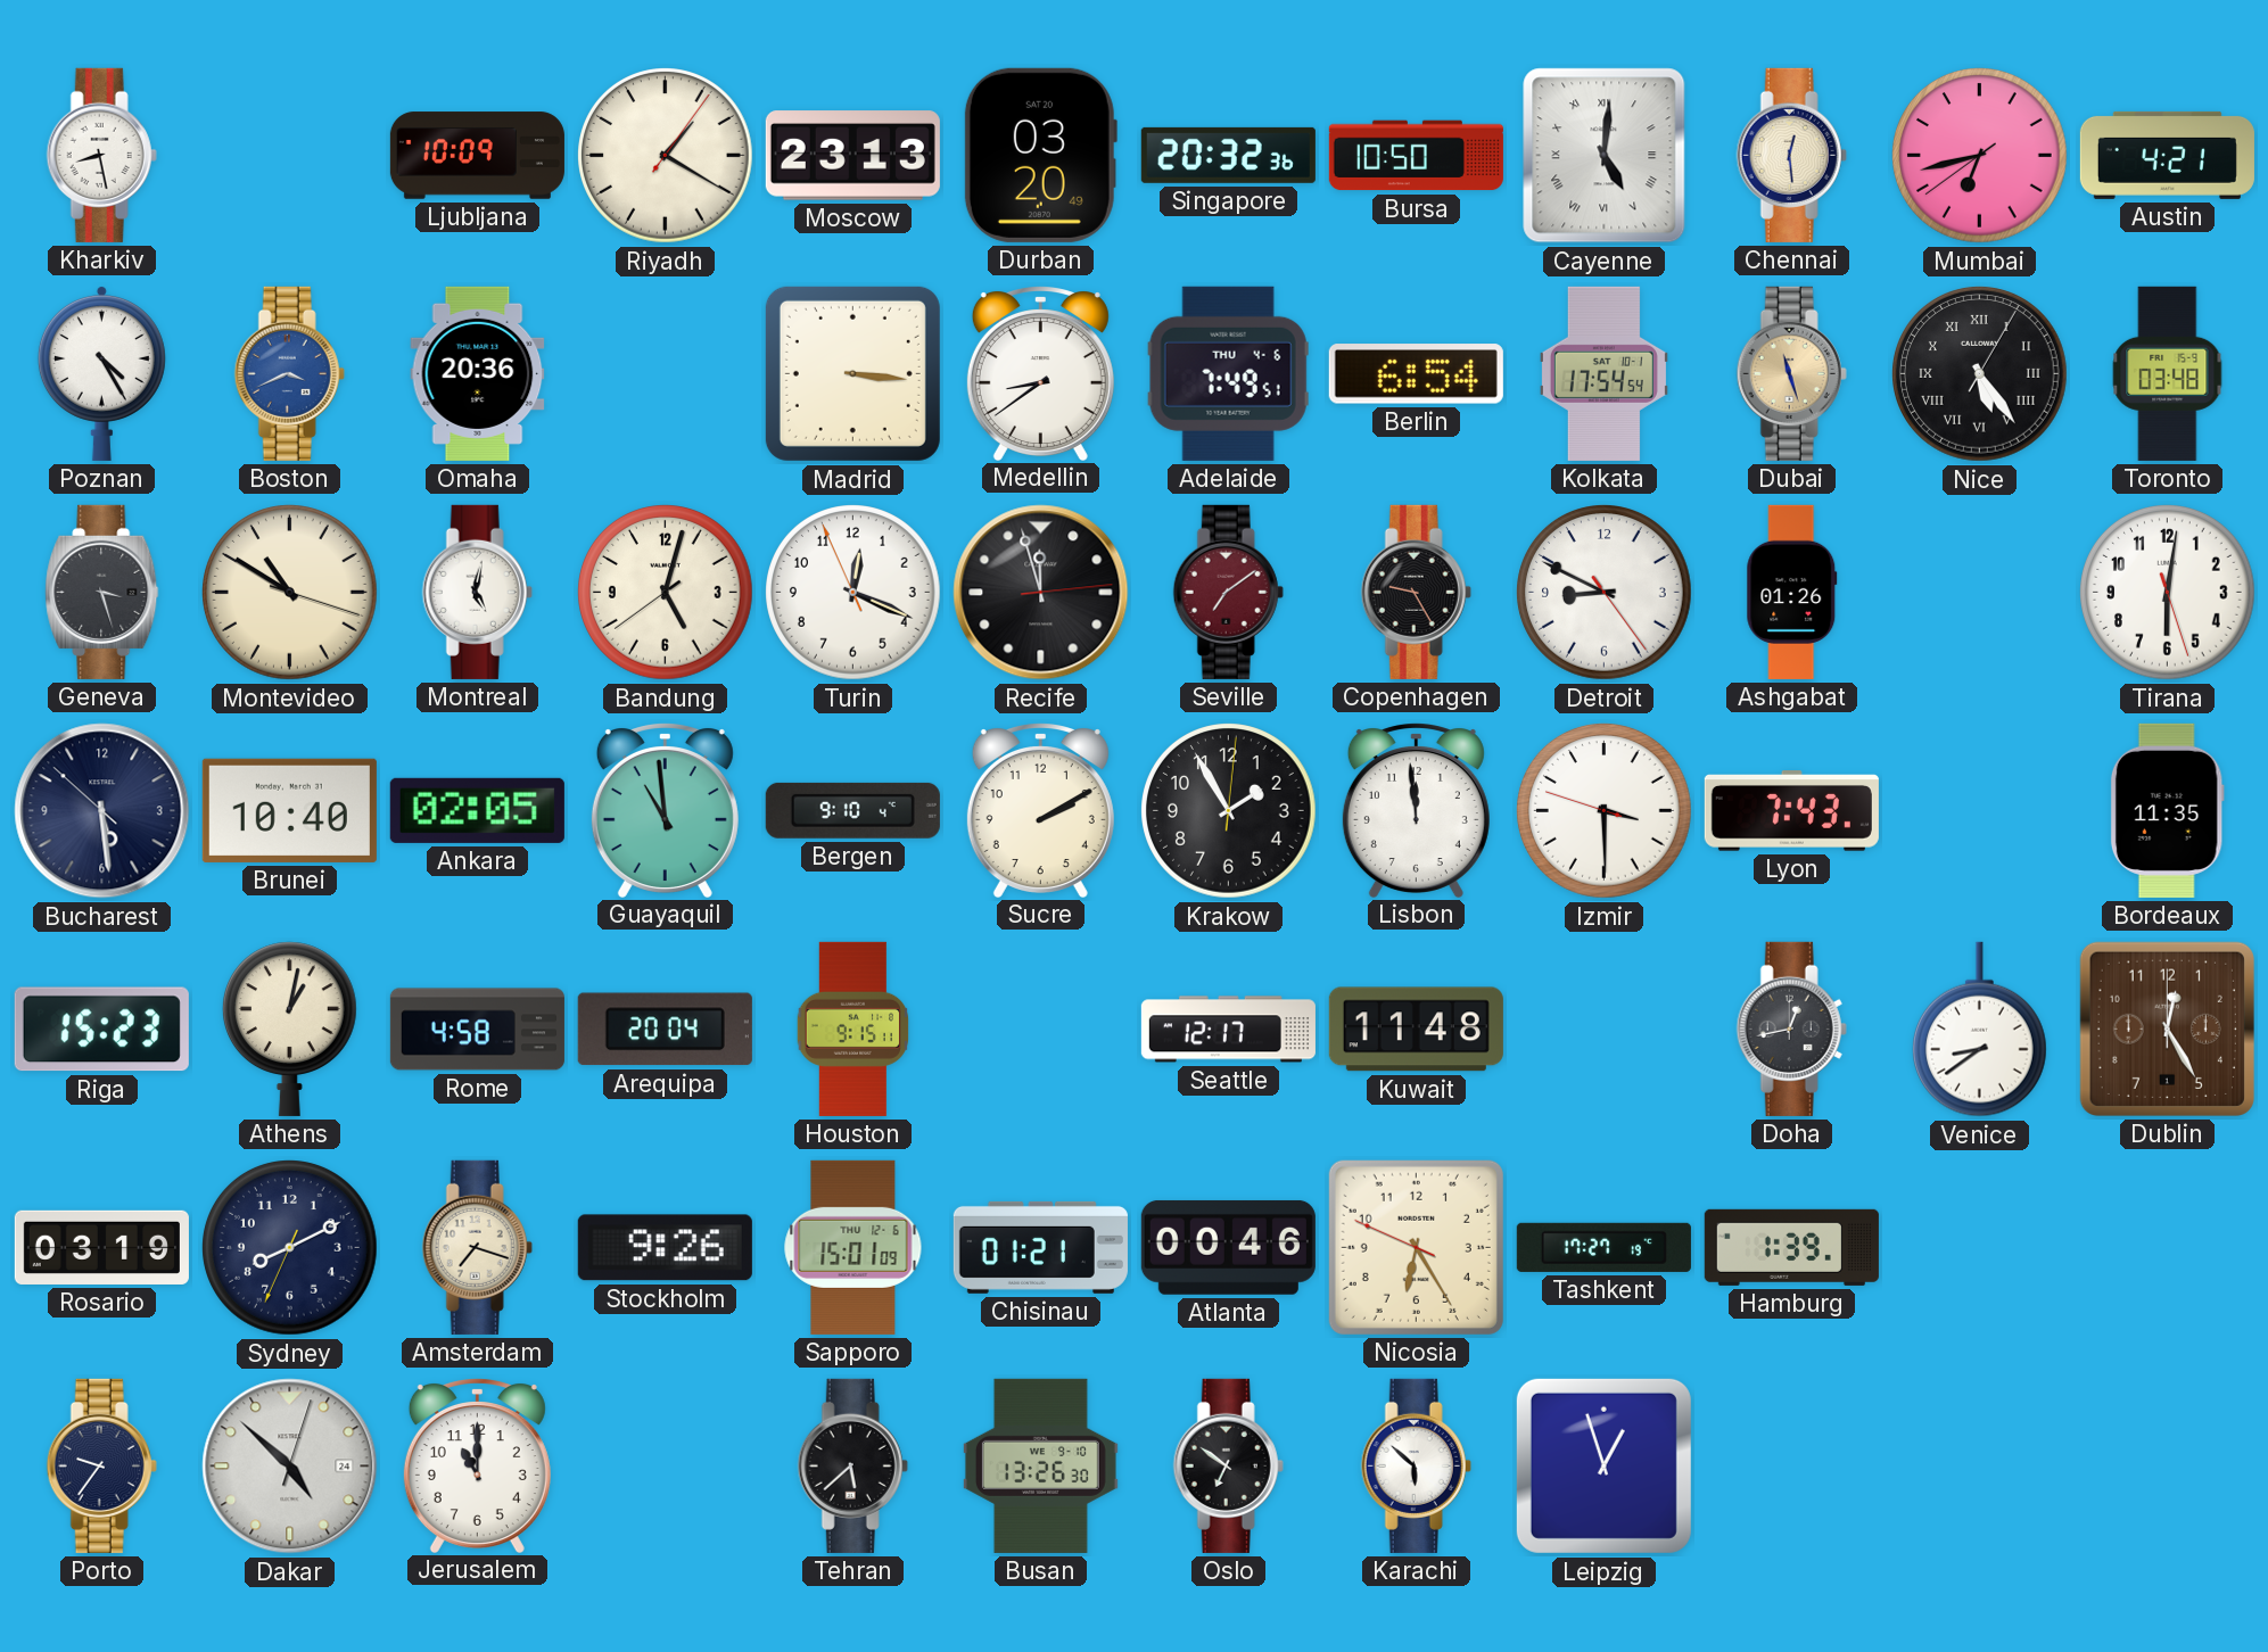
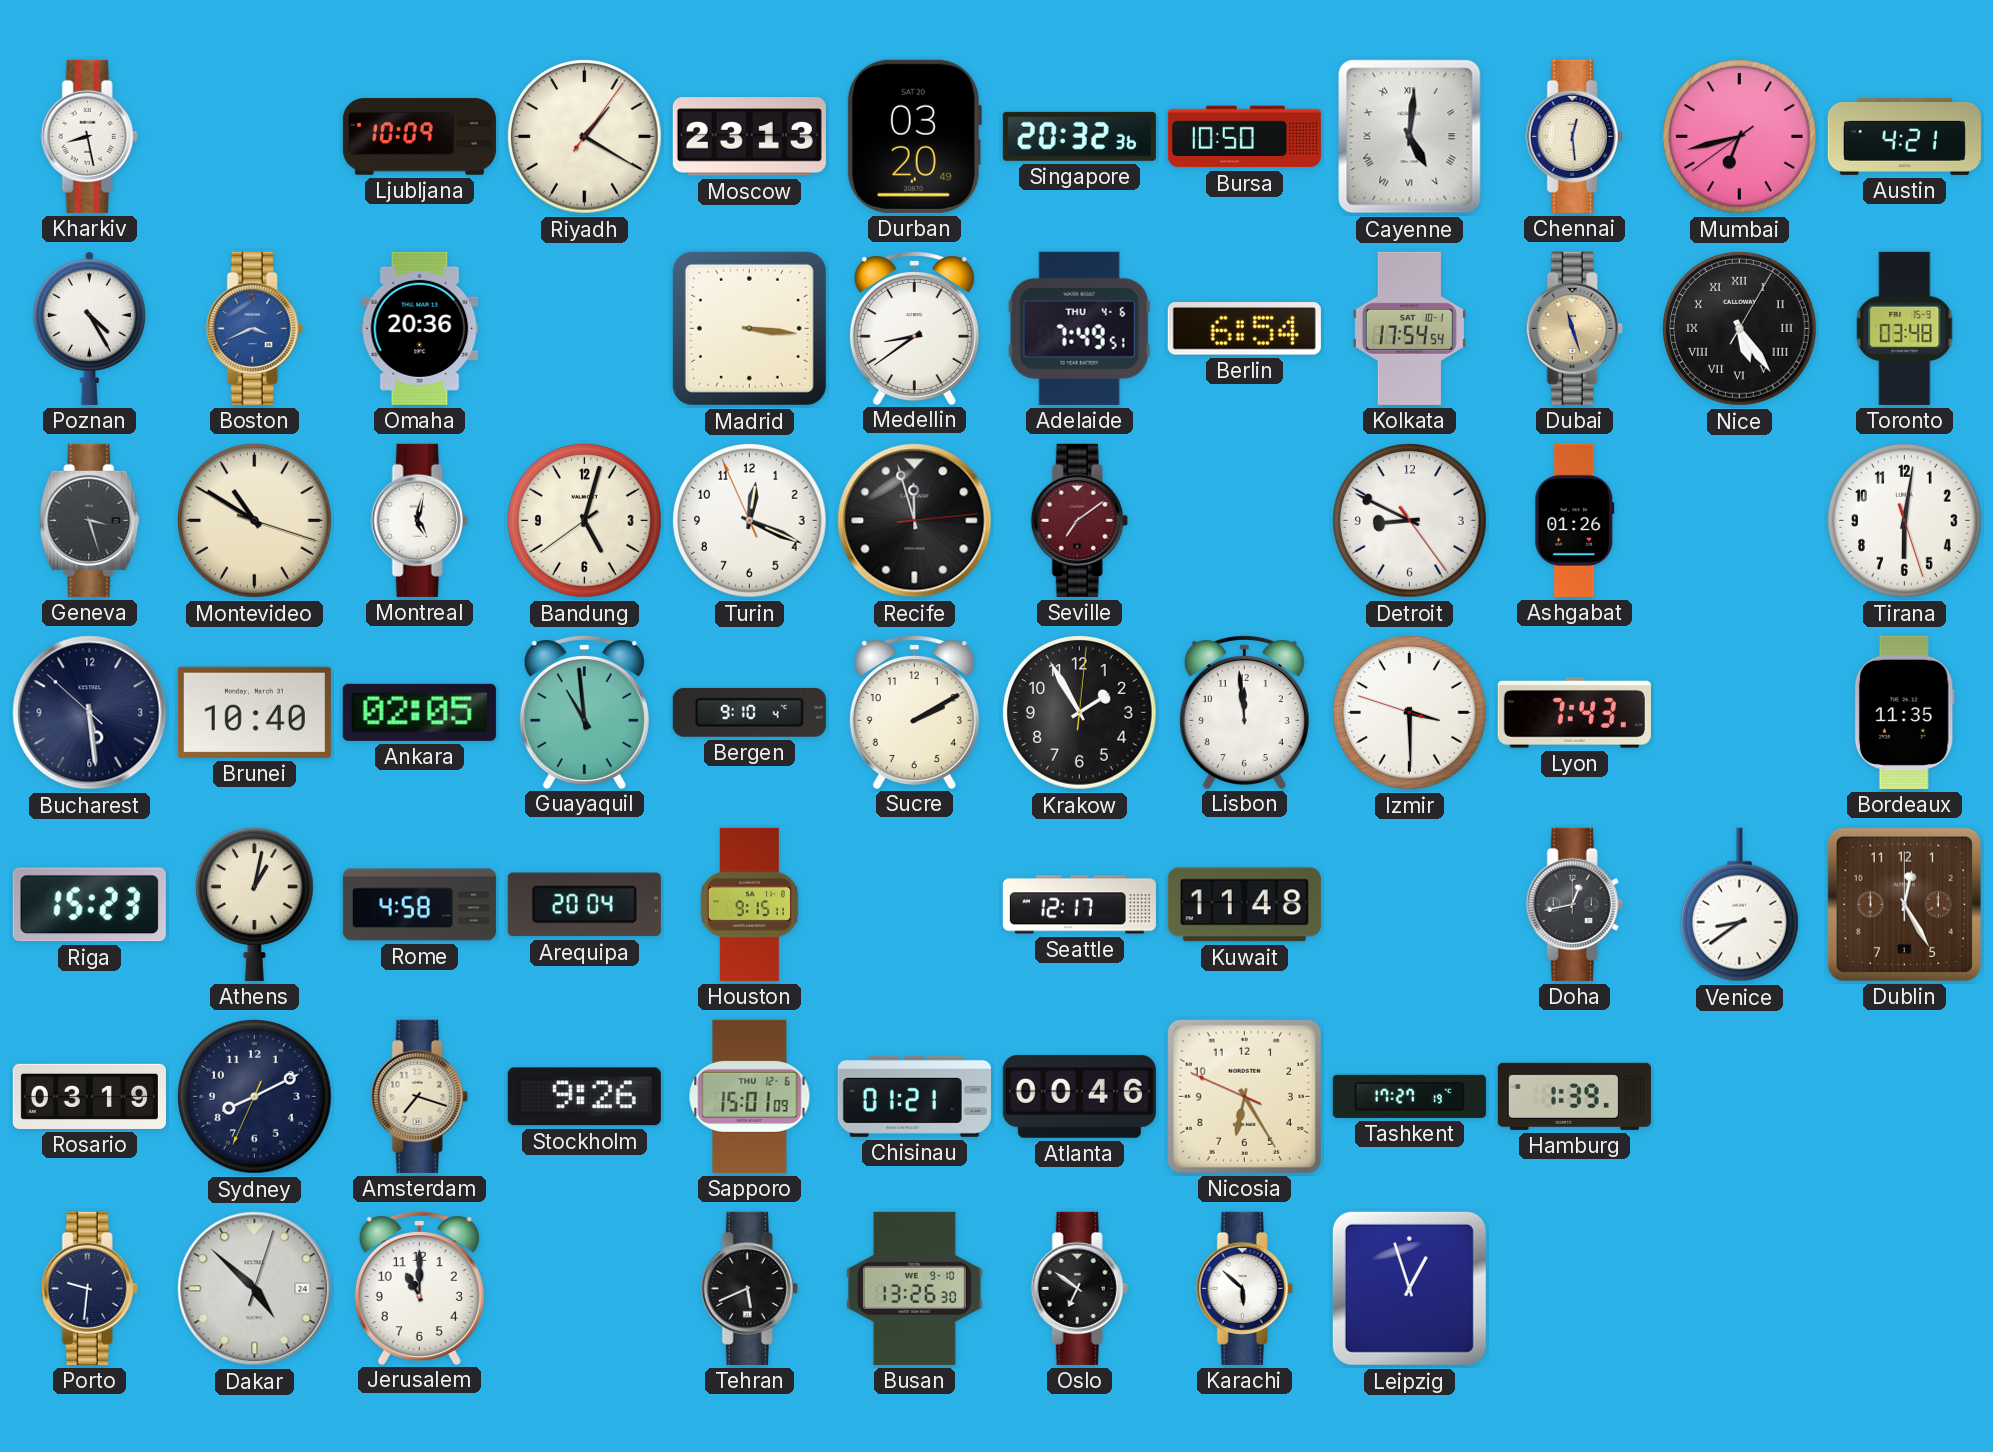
Copenhagen: 9:25 -> none (1416, 592)
Porto: 9:36 -> 9:31 (89, 1288)
Tehran: 5:38 -> 5:41 (749, 1288)
